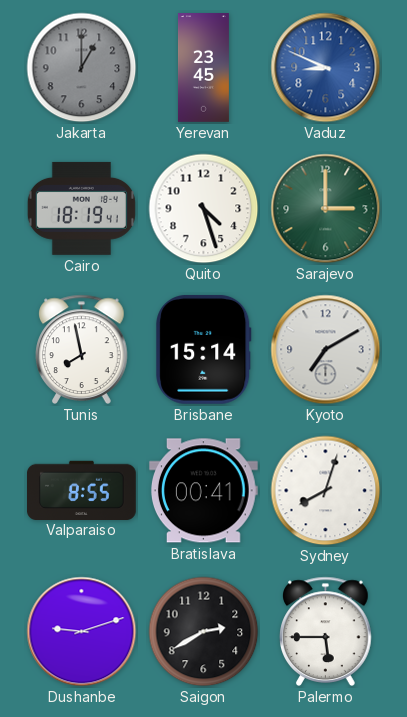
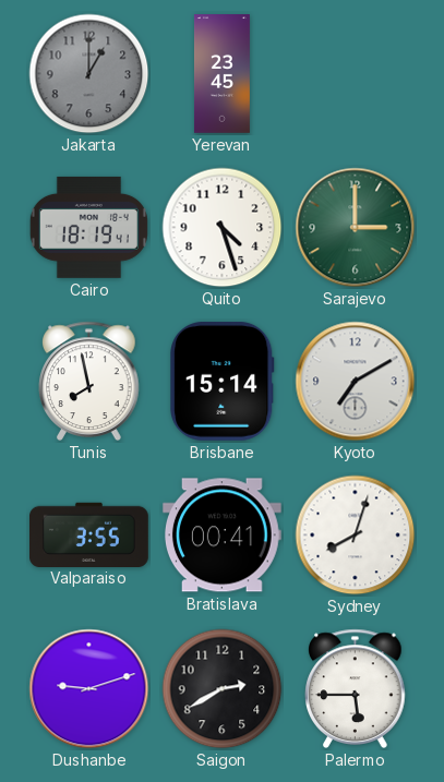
Vaduz: 8:49 -> none (326, 68)
Valparaiso: 8:55 -> 3:55 (89, 534)
